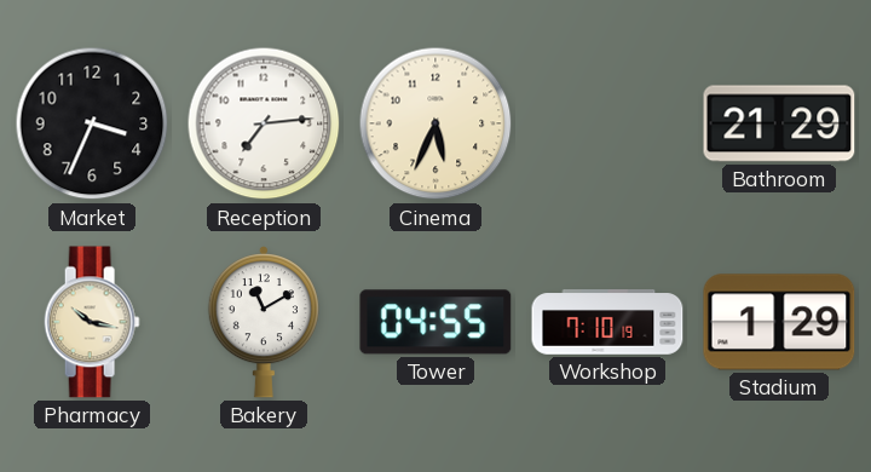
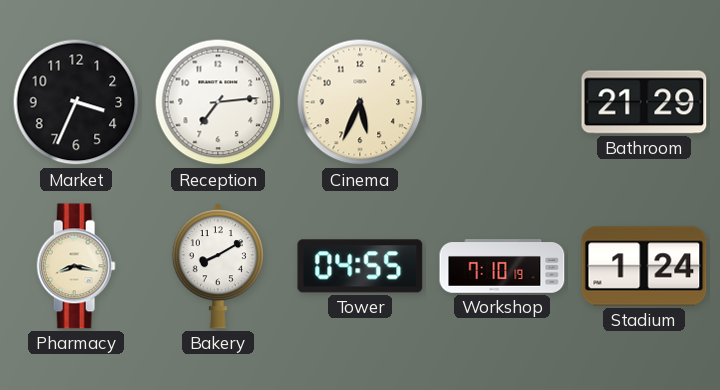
Pharmacy: 10:17 -> 8:17 (76, 266)
Bakery: 11:10 -> 8:10 (218, 266)
Stadium: 1:29 -> 1:24 (644, 266)
